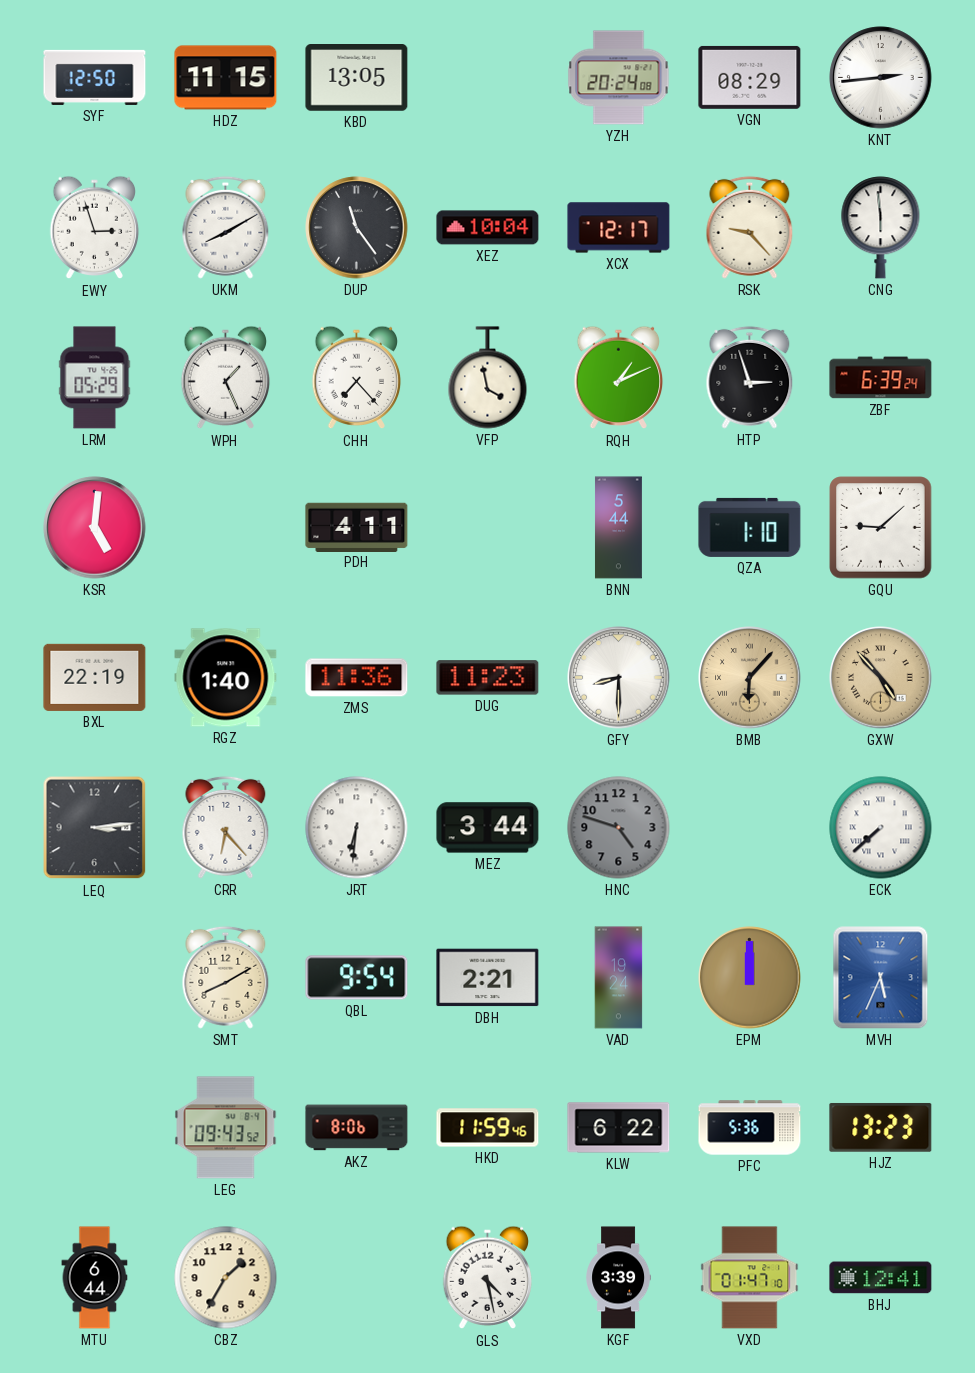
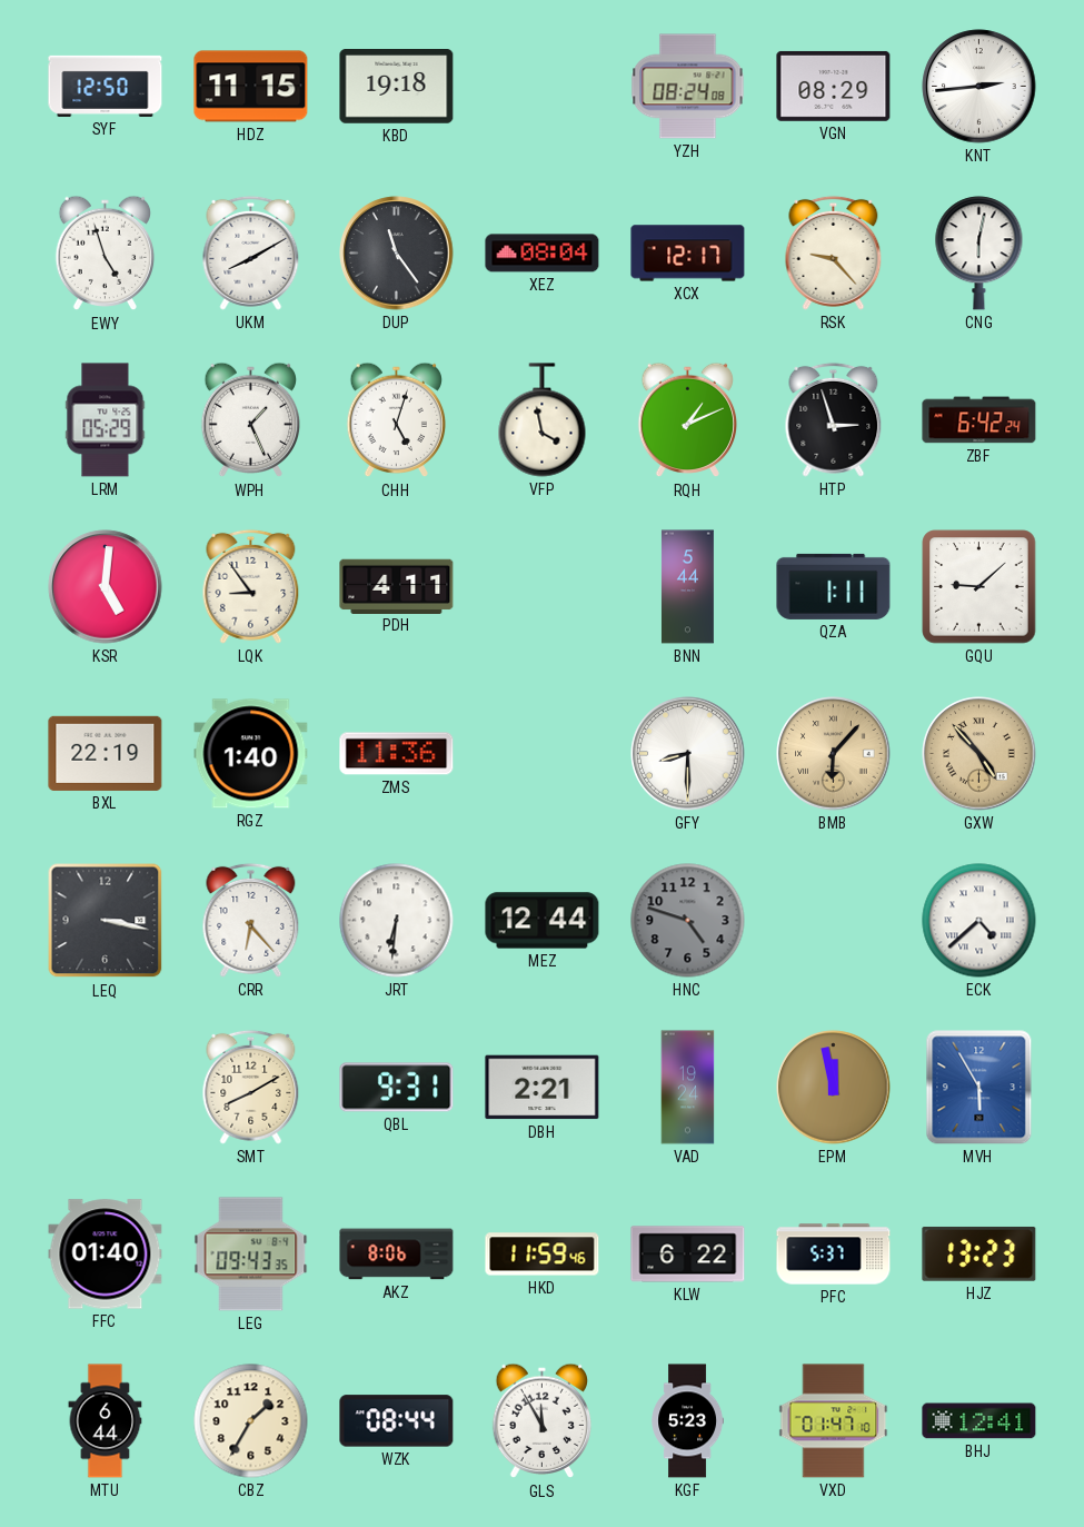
KBD: 13:05 -> 19:18 (397, 87)
YZH: 20:24 -> 08:24 (688, 87)
EWY: 2:57 -> 4:57 (106, 254)
XEZ: 10:04 -> 08:04 (543, 254)
CNG: 5:59 -> 6:02 (979, 254)
CHH: 7:23 -> 5:03 (397, 420)
ZBF: 6:39 -> 6:42 (979, 420)
LQK: none -> 8:54 (251, 586)
QZA: 1:10 -> 1:11 (834, 586)
DUG: 11:23 -> none (488, 678)
LEQ: 3:14 -> 3:17 (106, 921)
MEZ: 3:44 -> 12:44 (543, 921)
ECK: 7:38 -> 4:38 (979, 921)
QBL: 9:54 -> 9:31 (397, 1088)
EPM: 12:00 -> 11:58 (834, 1088)
MVH: 5:34 -> 5:55 (979, 1088)
FFC: none -> 01:40 (106, 1255)
LEG: 09:43:52 -> 09:43:35 (251, 1255)
PFC: 5:36 -> 5:37 (834, 1255)
WZK: none -> 08:44 (397, 1421)
GLS: 4:28 -> 11:55 (543, 1421)
KGF: 3:39 -> 5:23 (687, 1421)
